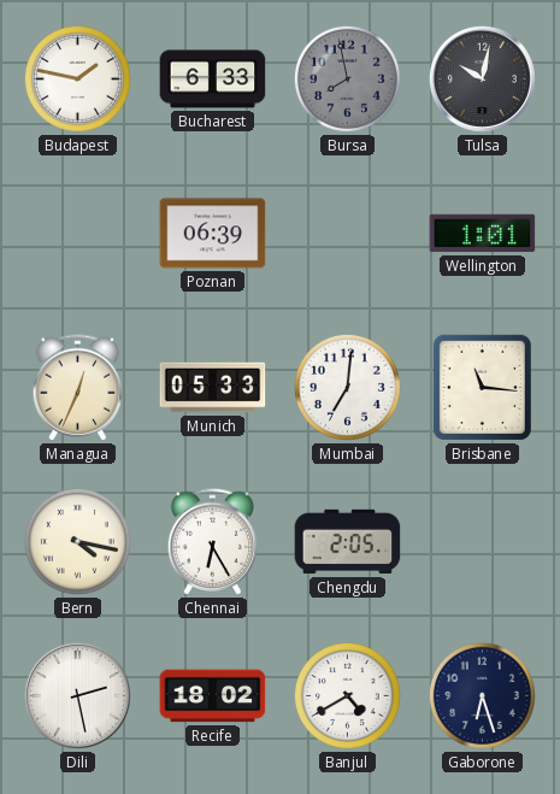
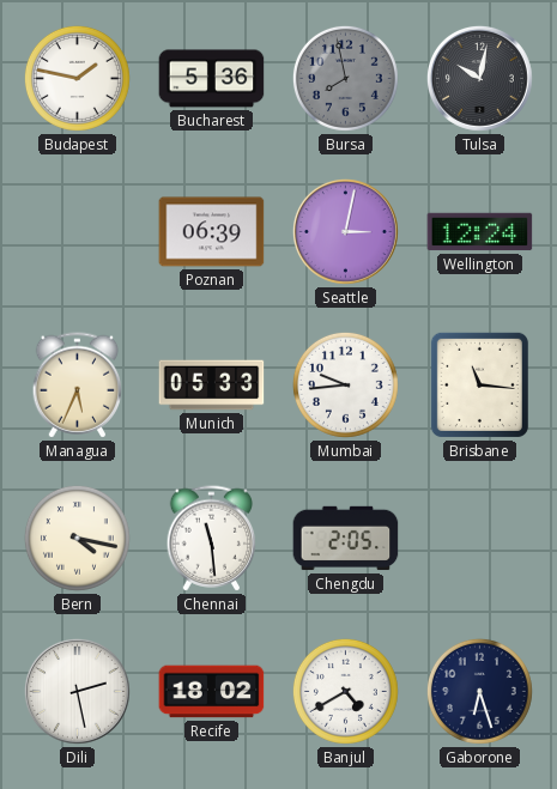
Bucharest: 6:33 -> 5:36 (212, 79)
Seattle: none -> 3:02 (345, 231)
Wellington: 1:01 -> 12:24 (480, 232)
Managua: 12:34 -> 5:34 (78, 386)
Mumbai: 7:01 -> 9:44 (345, 384)
Chennai: 6:25 -> 11:29 (212, 539)
